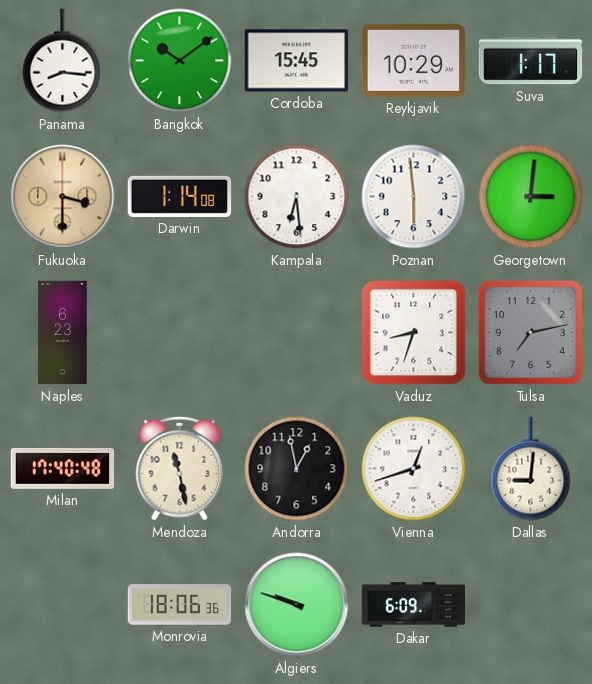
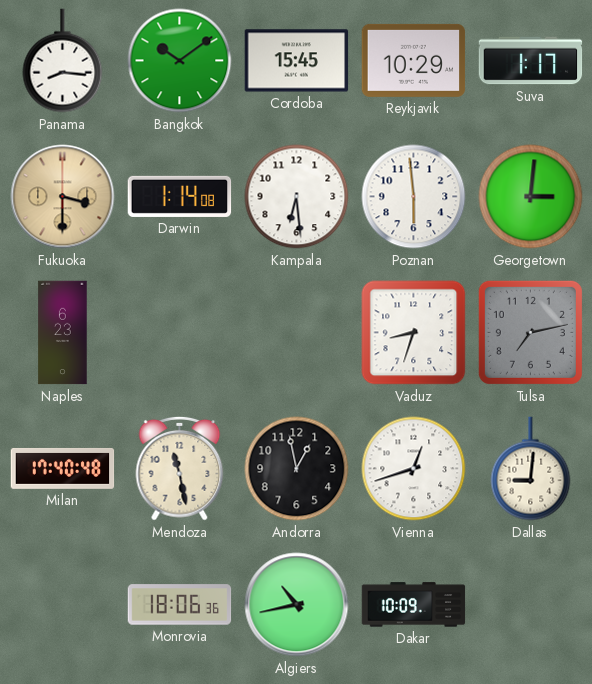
Algiers: 9:48 -> 10:43 (297, 605)
Dakar: 6:09 -> 10:09 (414, 605)
